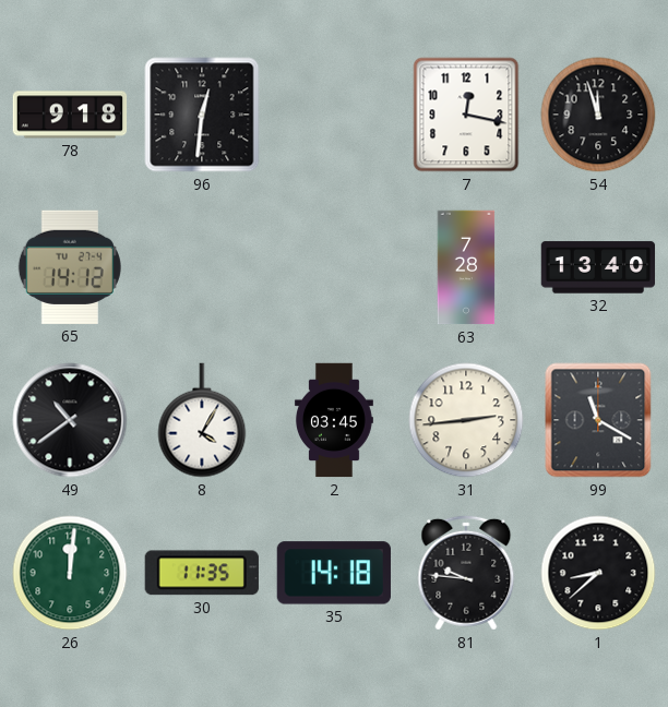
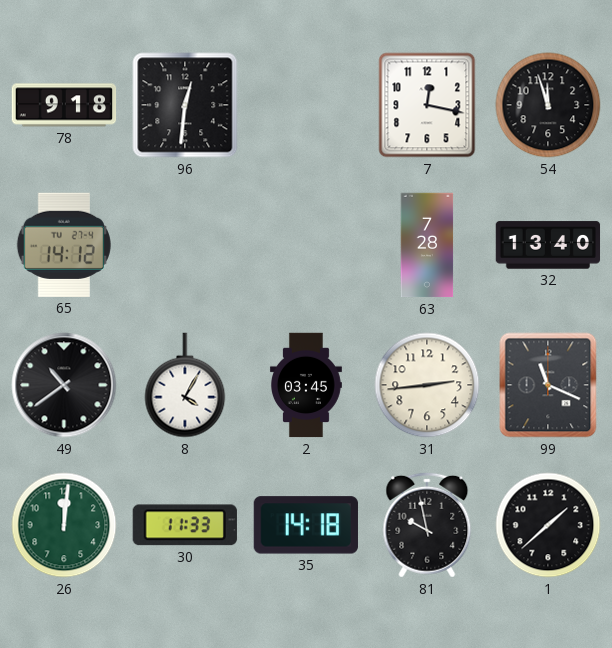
99: 11:20 -> 11:19 (548, 385)
30: 11:35 -> 11:33 (185, 525)
81: 9:46 -> 9:58 (427, 525)
1: 8:38 -> 1:38 (548, 525)
